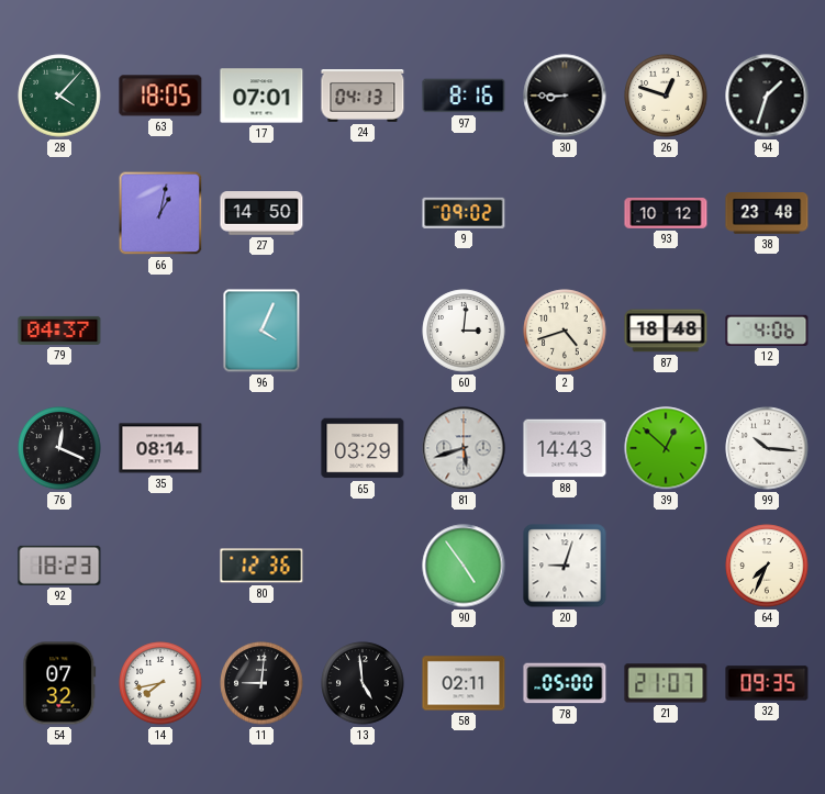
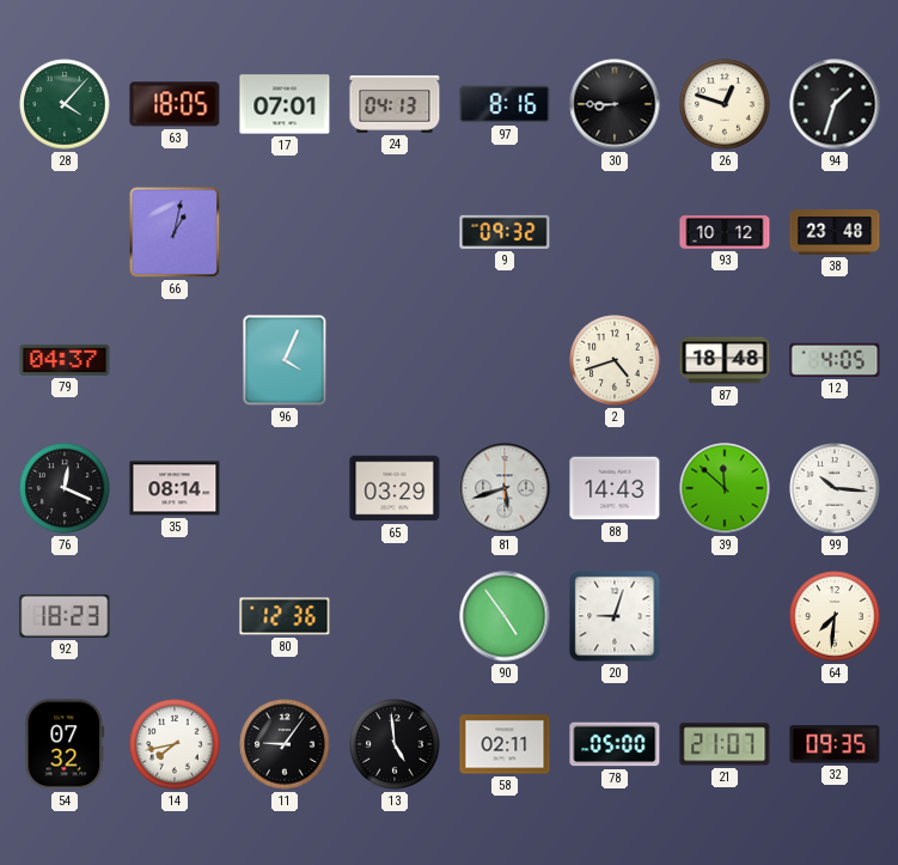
27: 14:50 -> none (261, 213)
9: 09:02 -> 09:32 (505, 232)
60: 3:01 -> none (464, 331)
12: 4:06 -> 4:05 (835, 360)
39: 12:52 -> 11:52 (725, 488)
64: 7:34 -> 7:31 (835, 616)
11: 9:01 -> 9:06 (285, 744)
